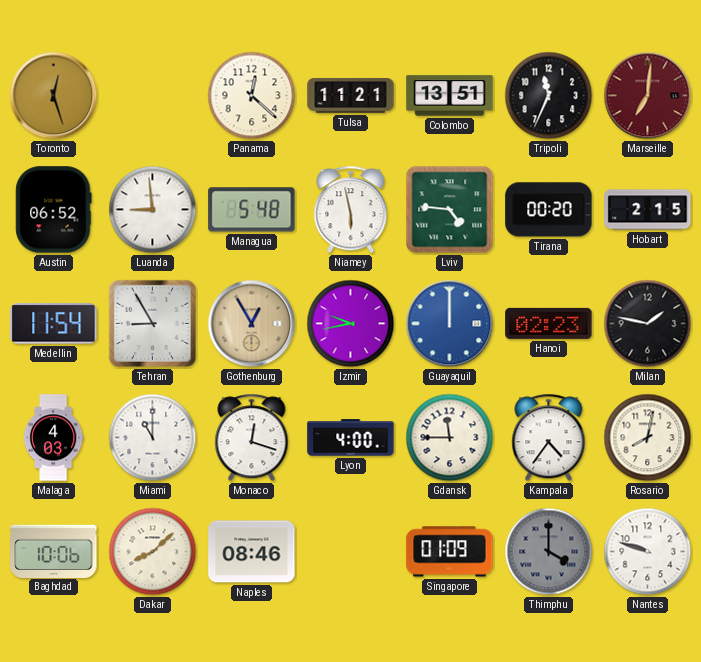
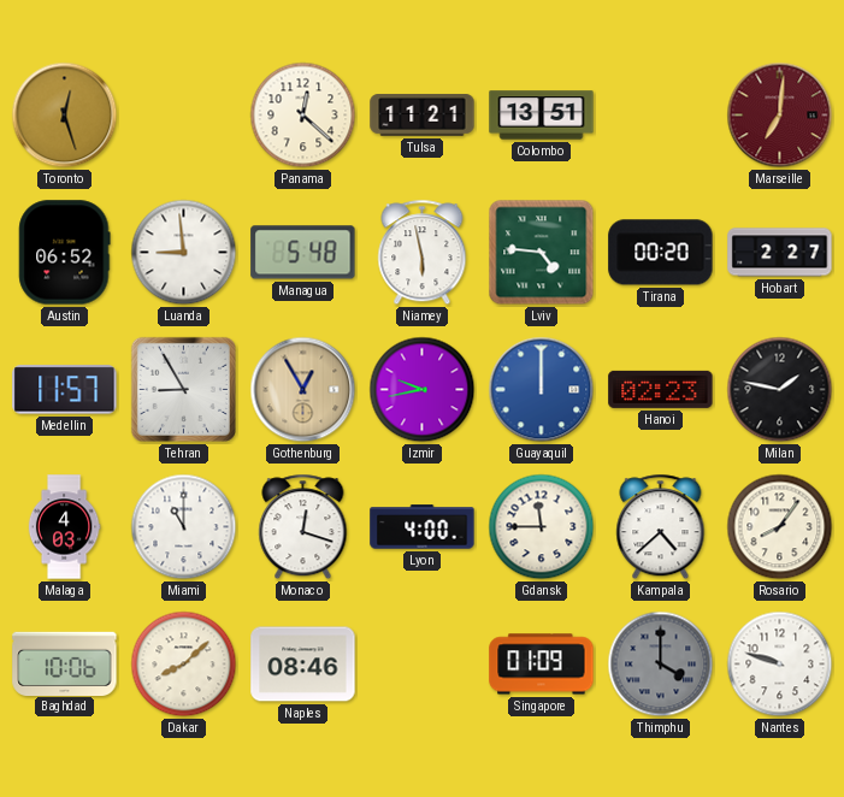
Tripoli: 11:34 -> none (549, 96)
Hobart: 2:15 -> 2:27 (780, 253)
Medellin: 11:54 -> 11:57 (65, 390)
Kampala: 4:36 -> 4:38 (661, 527)
Rosario: 8:02 -> 8:06 (780, 527)
